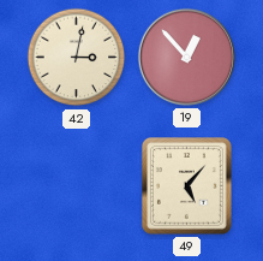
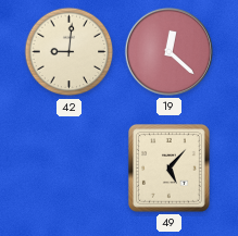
42: 3:02 -> 9:01 (70, 52)
19: 12:53 -> 12:22 (168, 51)
